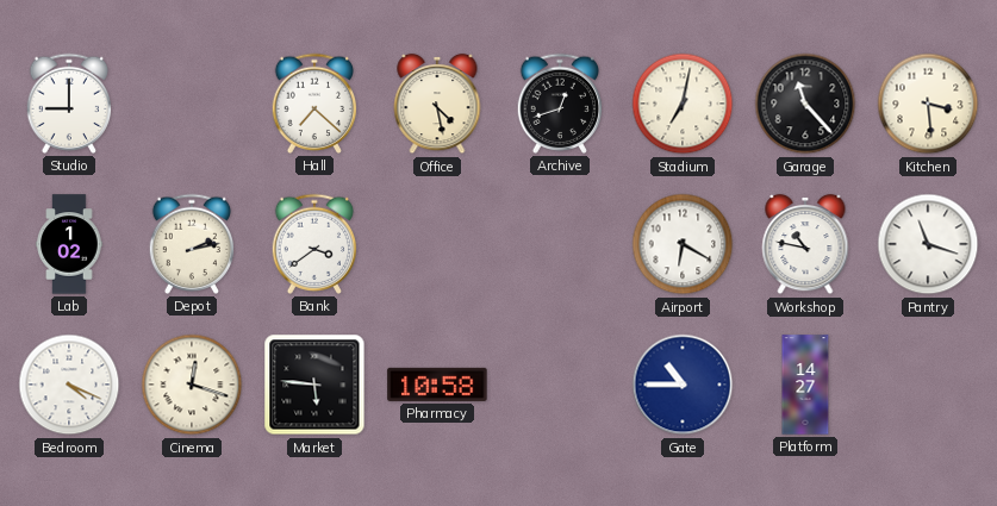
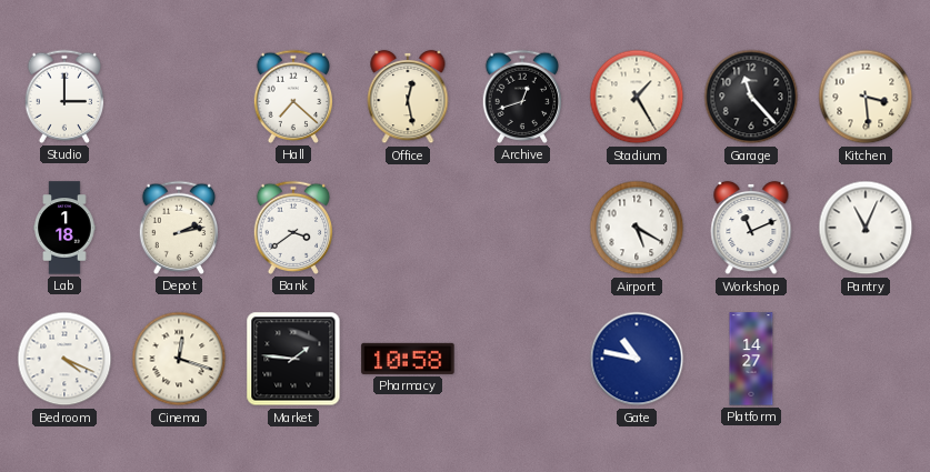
Studio: 9:00 -> 3:00 (64, 97)
Office: 4:28 -> 12:28 (408, 97)
Stadium: 7:02 -> 1:25 (637, 97)
Lab: 1:02 -> 1:18 (64, 228)
Airport: 6:20 -> 5:20 (637, 228)
Workshop: 10:47 -> 11:11 (751, 228)
Pantry: 11:18 -> 11:04 (866, 228)
Market: 5:46 -> 1:46 (293, 359)
Gate: 10:45 -> 10:47 (637, 359)
